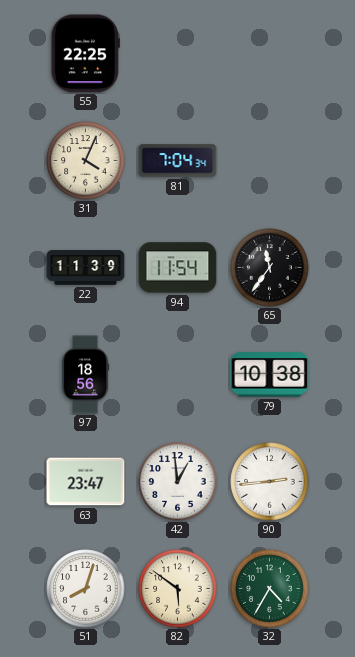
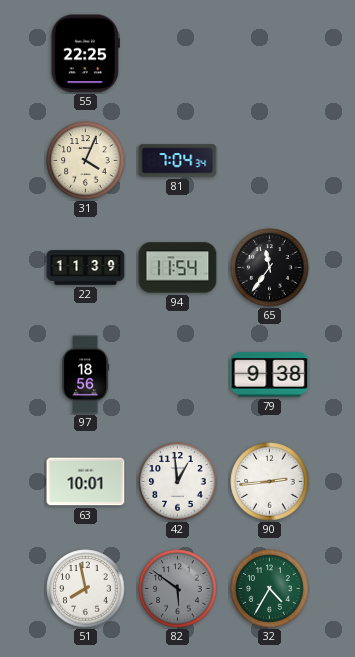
79: 10:38 -> 9:38 (270, 375)
63: 23:47 -> 10:01 (86, 482)
51: 8:03 -> 7:58 (86, 589)
82 dial: cream -> grey (178, 589)
